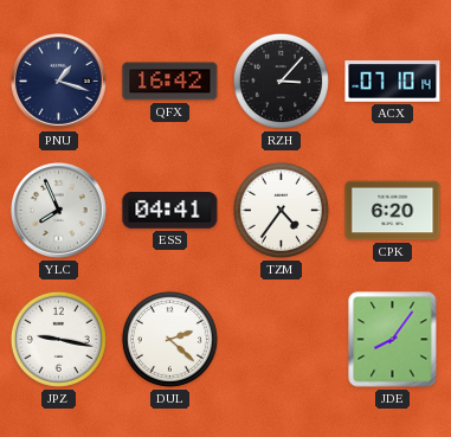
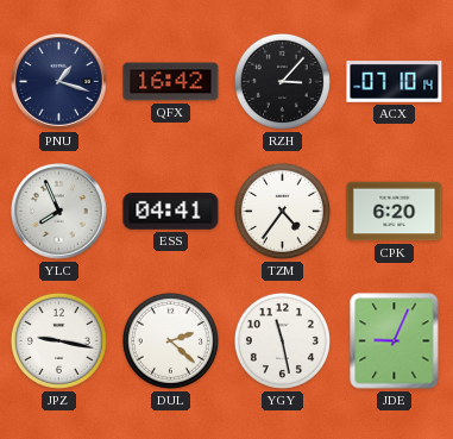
YGY: none -> 11:28 (282, 340)
JDE: 8:06 -> 9:04 (395, 341)
